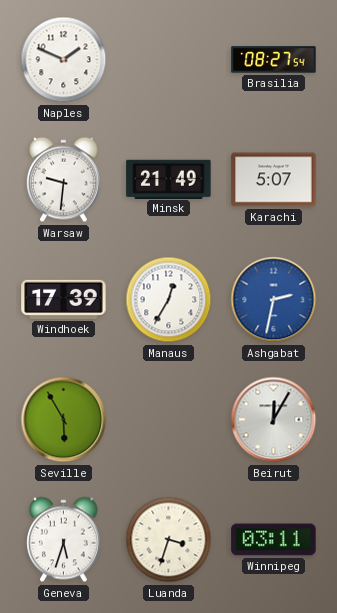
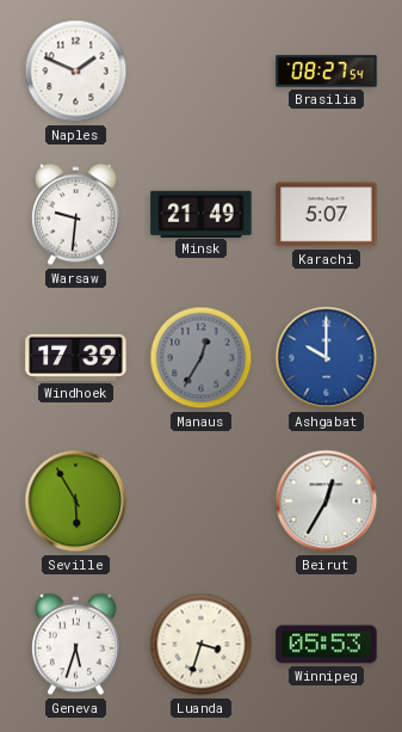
Manaus dial: white -> grey (202, 358)
Ashgabat: 2:32 -> 10:00 (327, 358)
Beirut: 12:05 -> 12:35 (327, 502)
Winnipeg: 03:11 -> 05:53 (327, 645)
